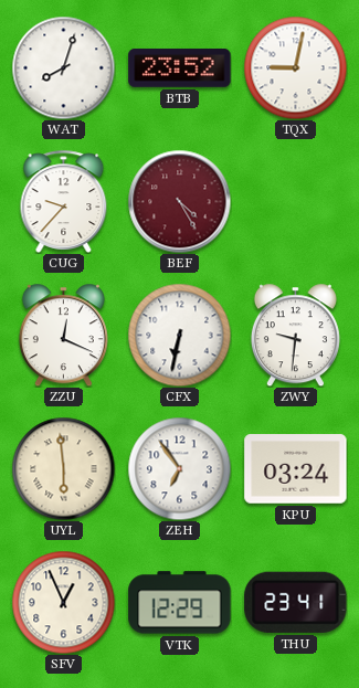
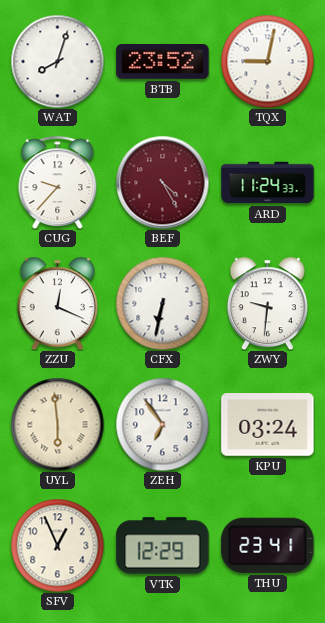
ARD: none -> 11:24 (268, 183)
